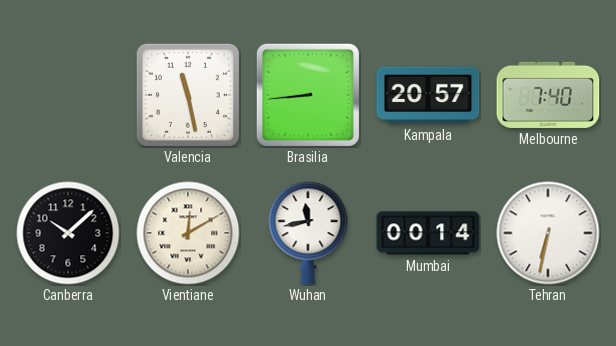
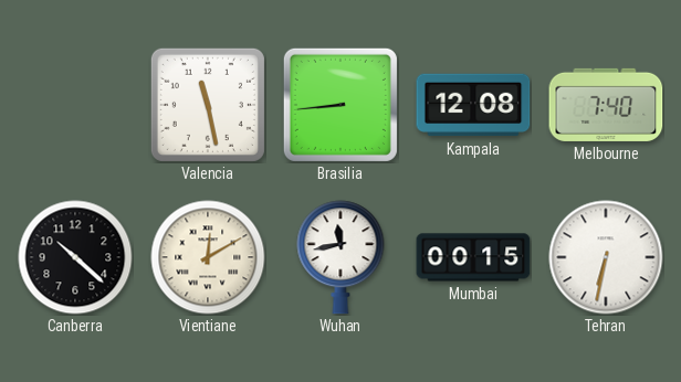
Kampala: 20:57 -> 12:08 (473, 105)
Canberra: 10:08 -> 10:22 (75, 257)
Mumbai: 00:14 -> 00:15 (473, 257)
